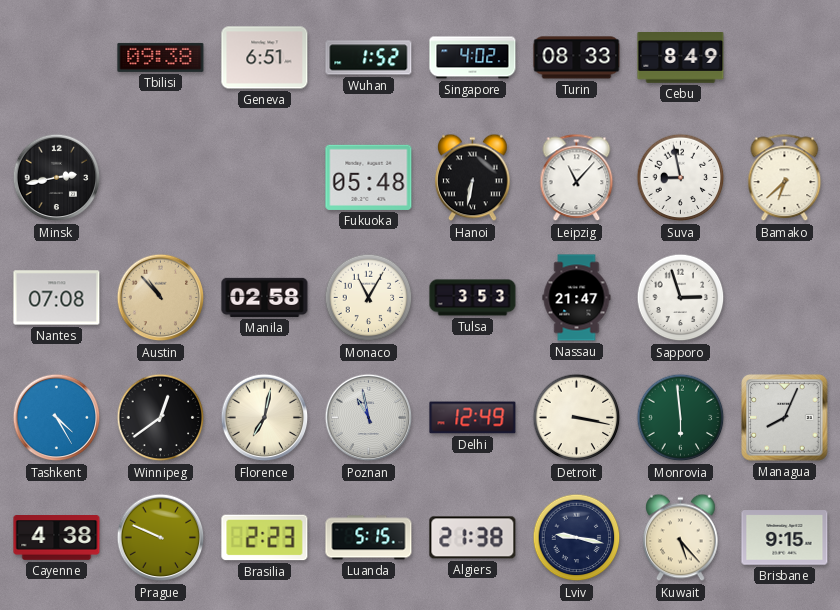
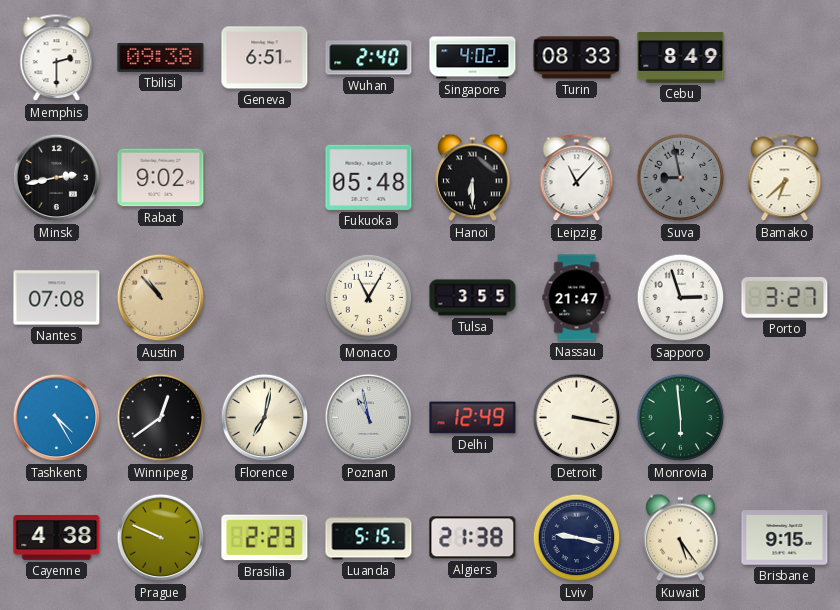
Memphis: none -> 2:30 (57, 58)
Wuhan: 1:52 -> 2:40 (369, 58)
Rabat: none -> 9:02 (161, 178)
Hanoi: 6:32 -> 6:30 (473, 178)
Suva dial: white -> grey (681, 178)
Manila: 02:58 -> none (265, 297)
Tulsa: 3:53 -> 3:55 (473, 298)
Porto: none -> 3:27 (785, 298)
Managua: 8:04 -> none (785, 418)
Kuwait: 5:23 -> 5:24 (681, 538)
